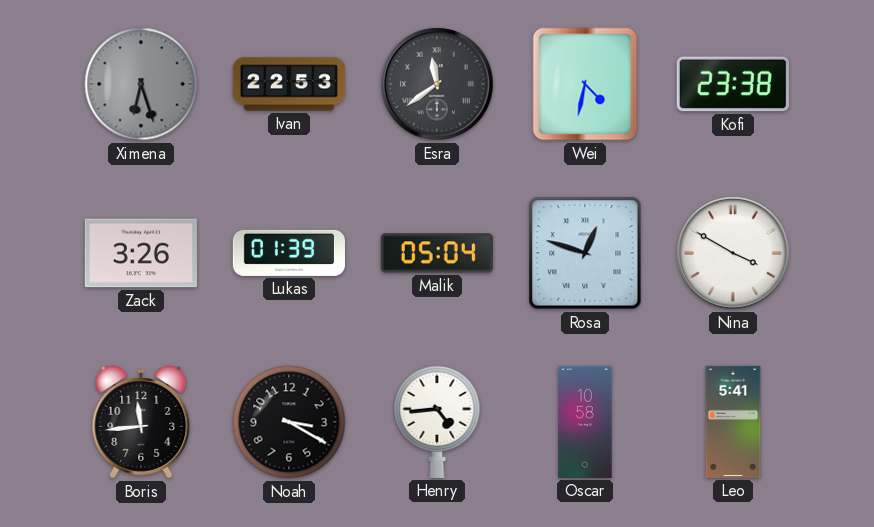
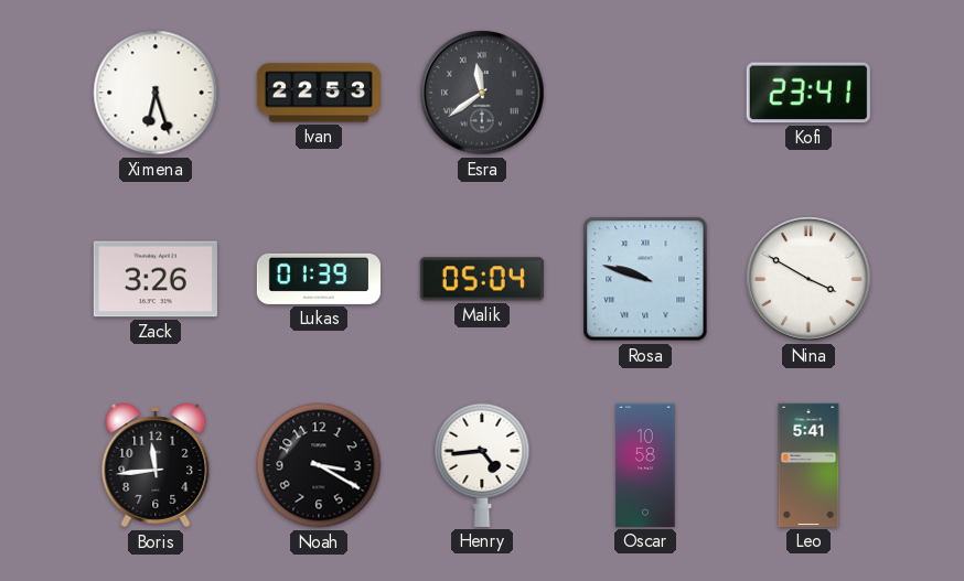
Ximena dial: grey -> white (156, 93)
Wei: 4:32 -> none (585, 84)
Kofi: 23:38 -> 23:41 (808, 93)
Rosa: 12:48 -> 9:48 (645, 279)
